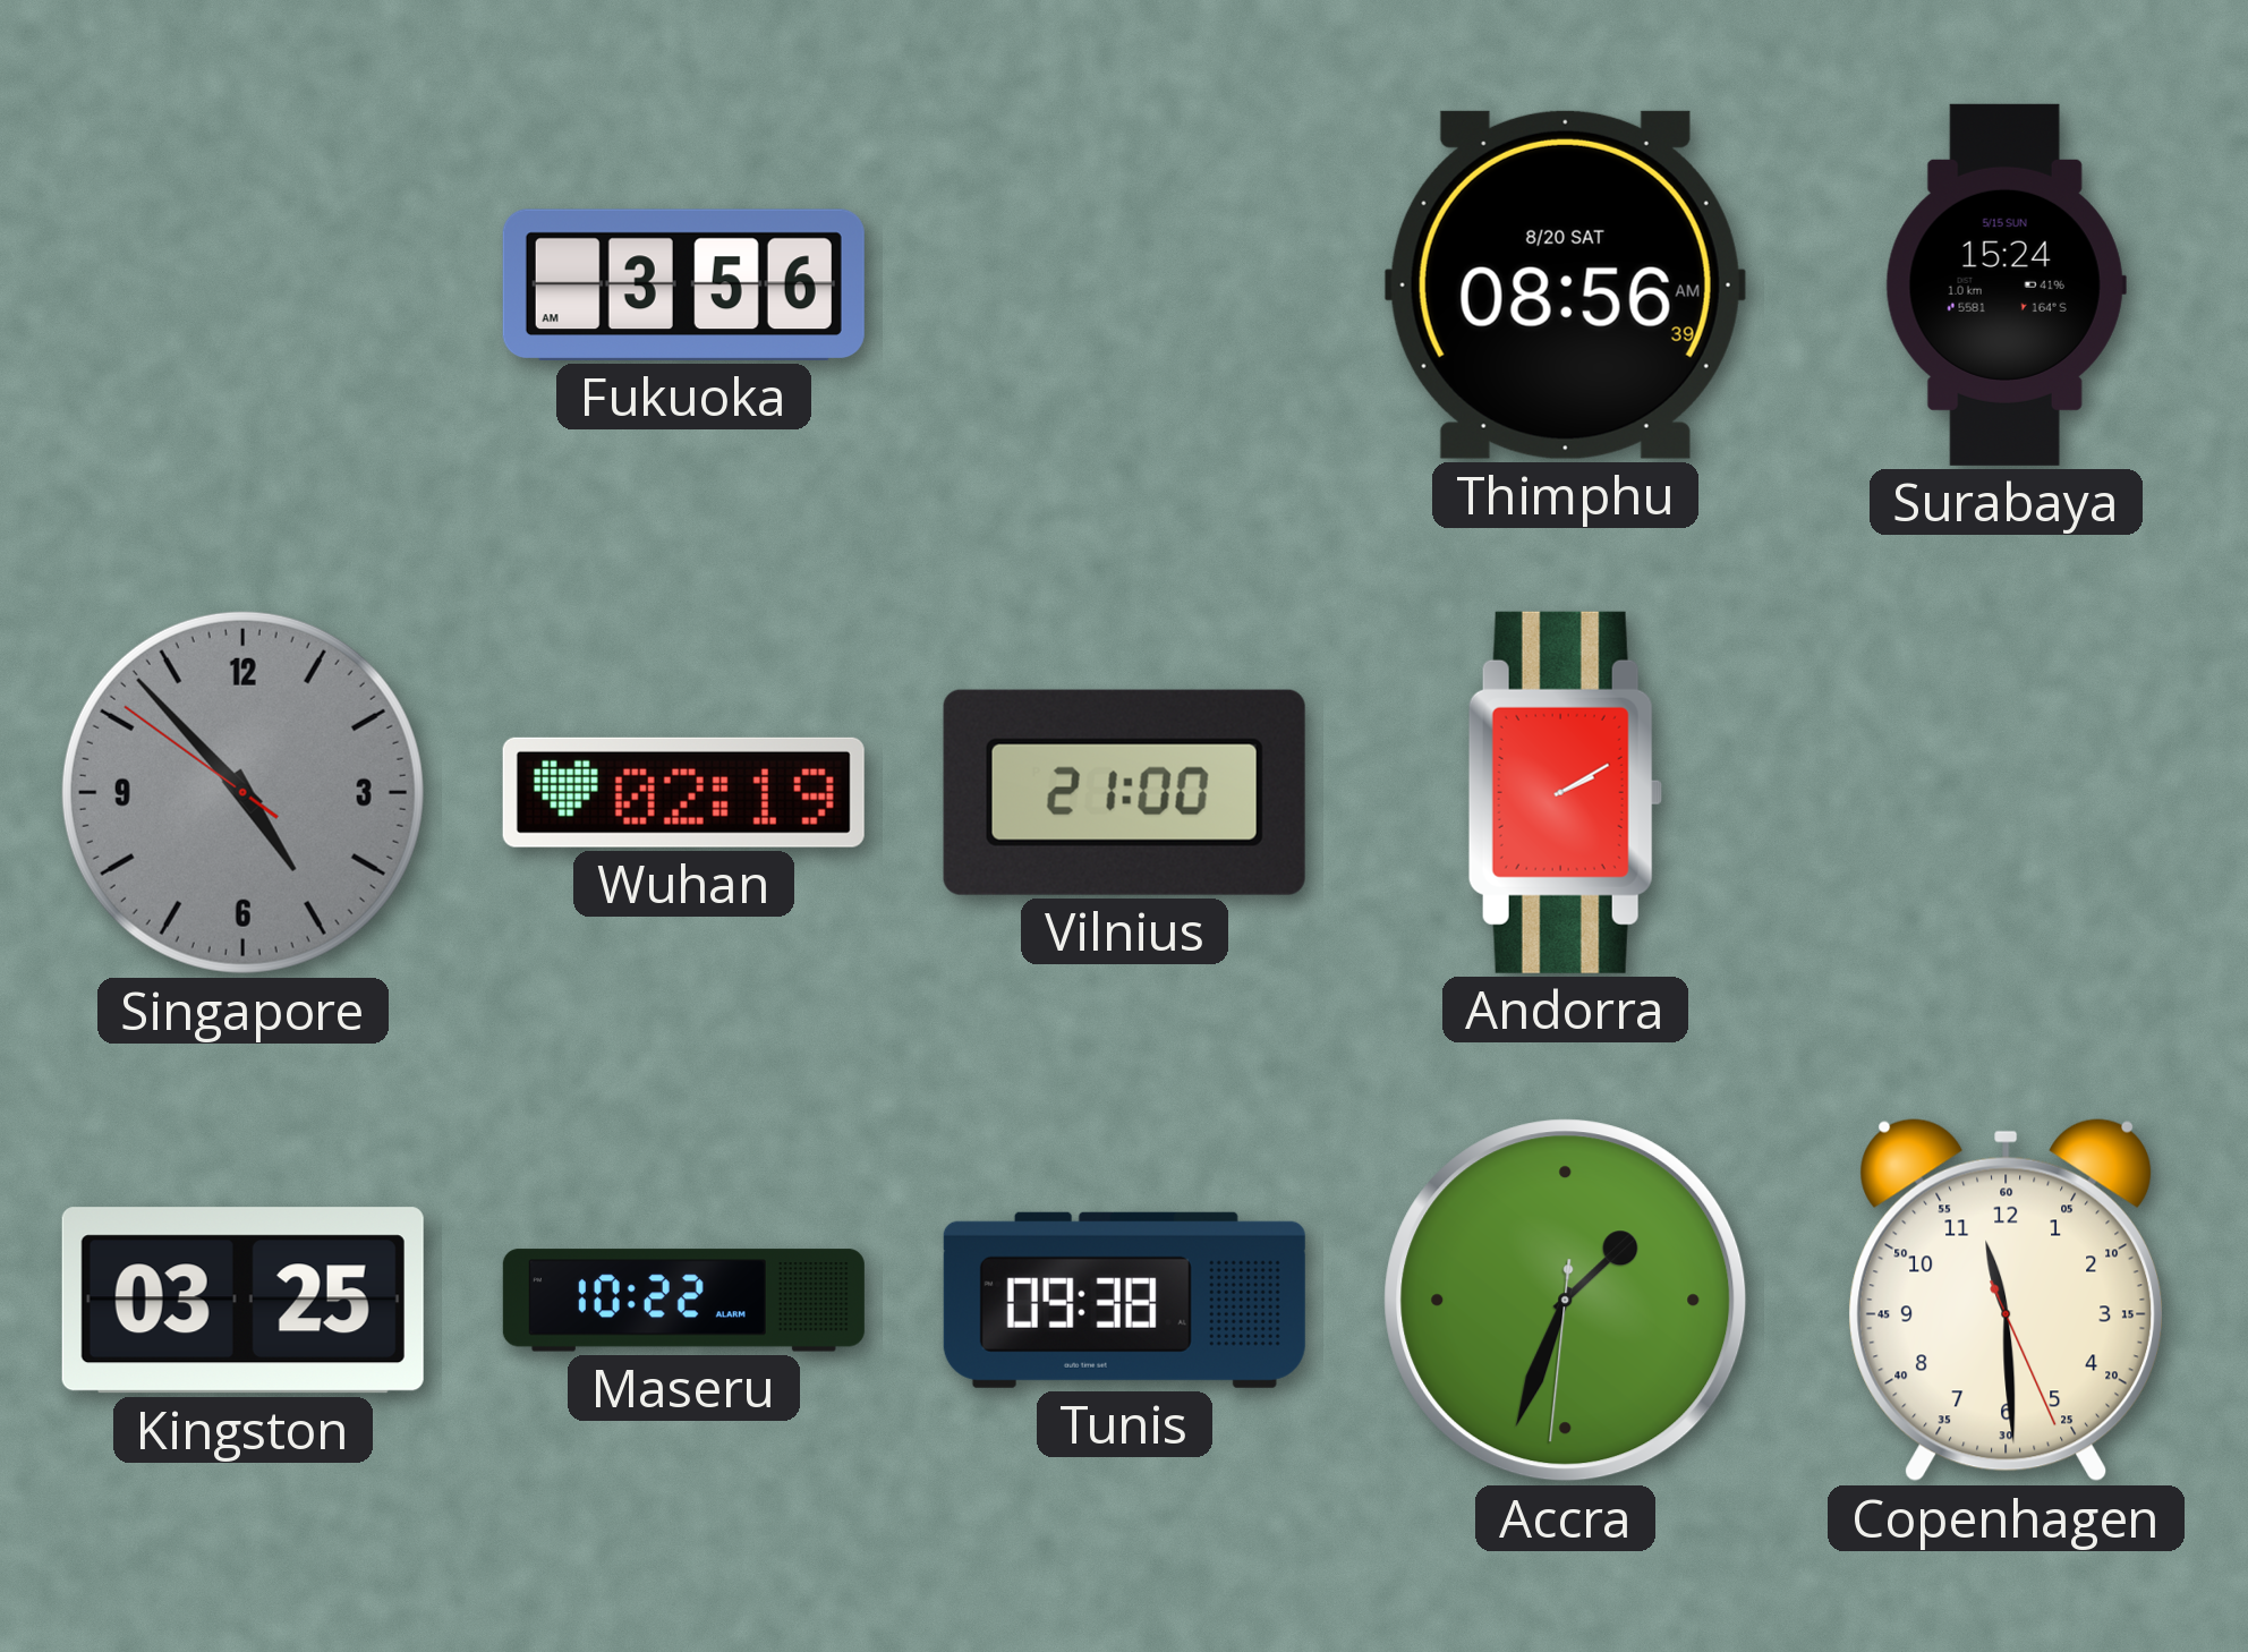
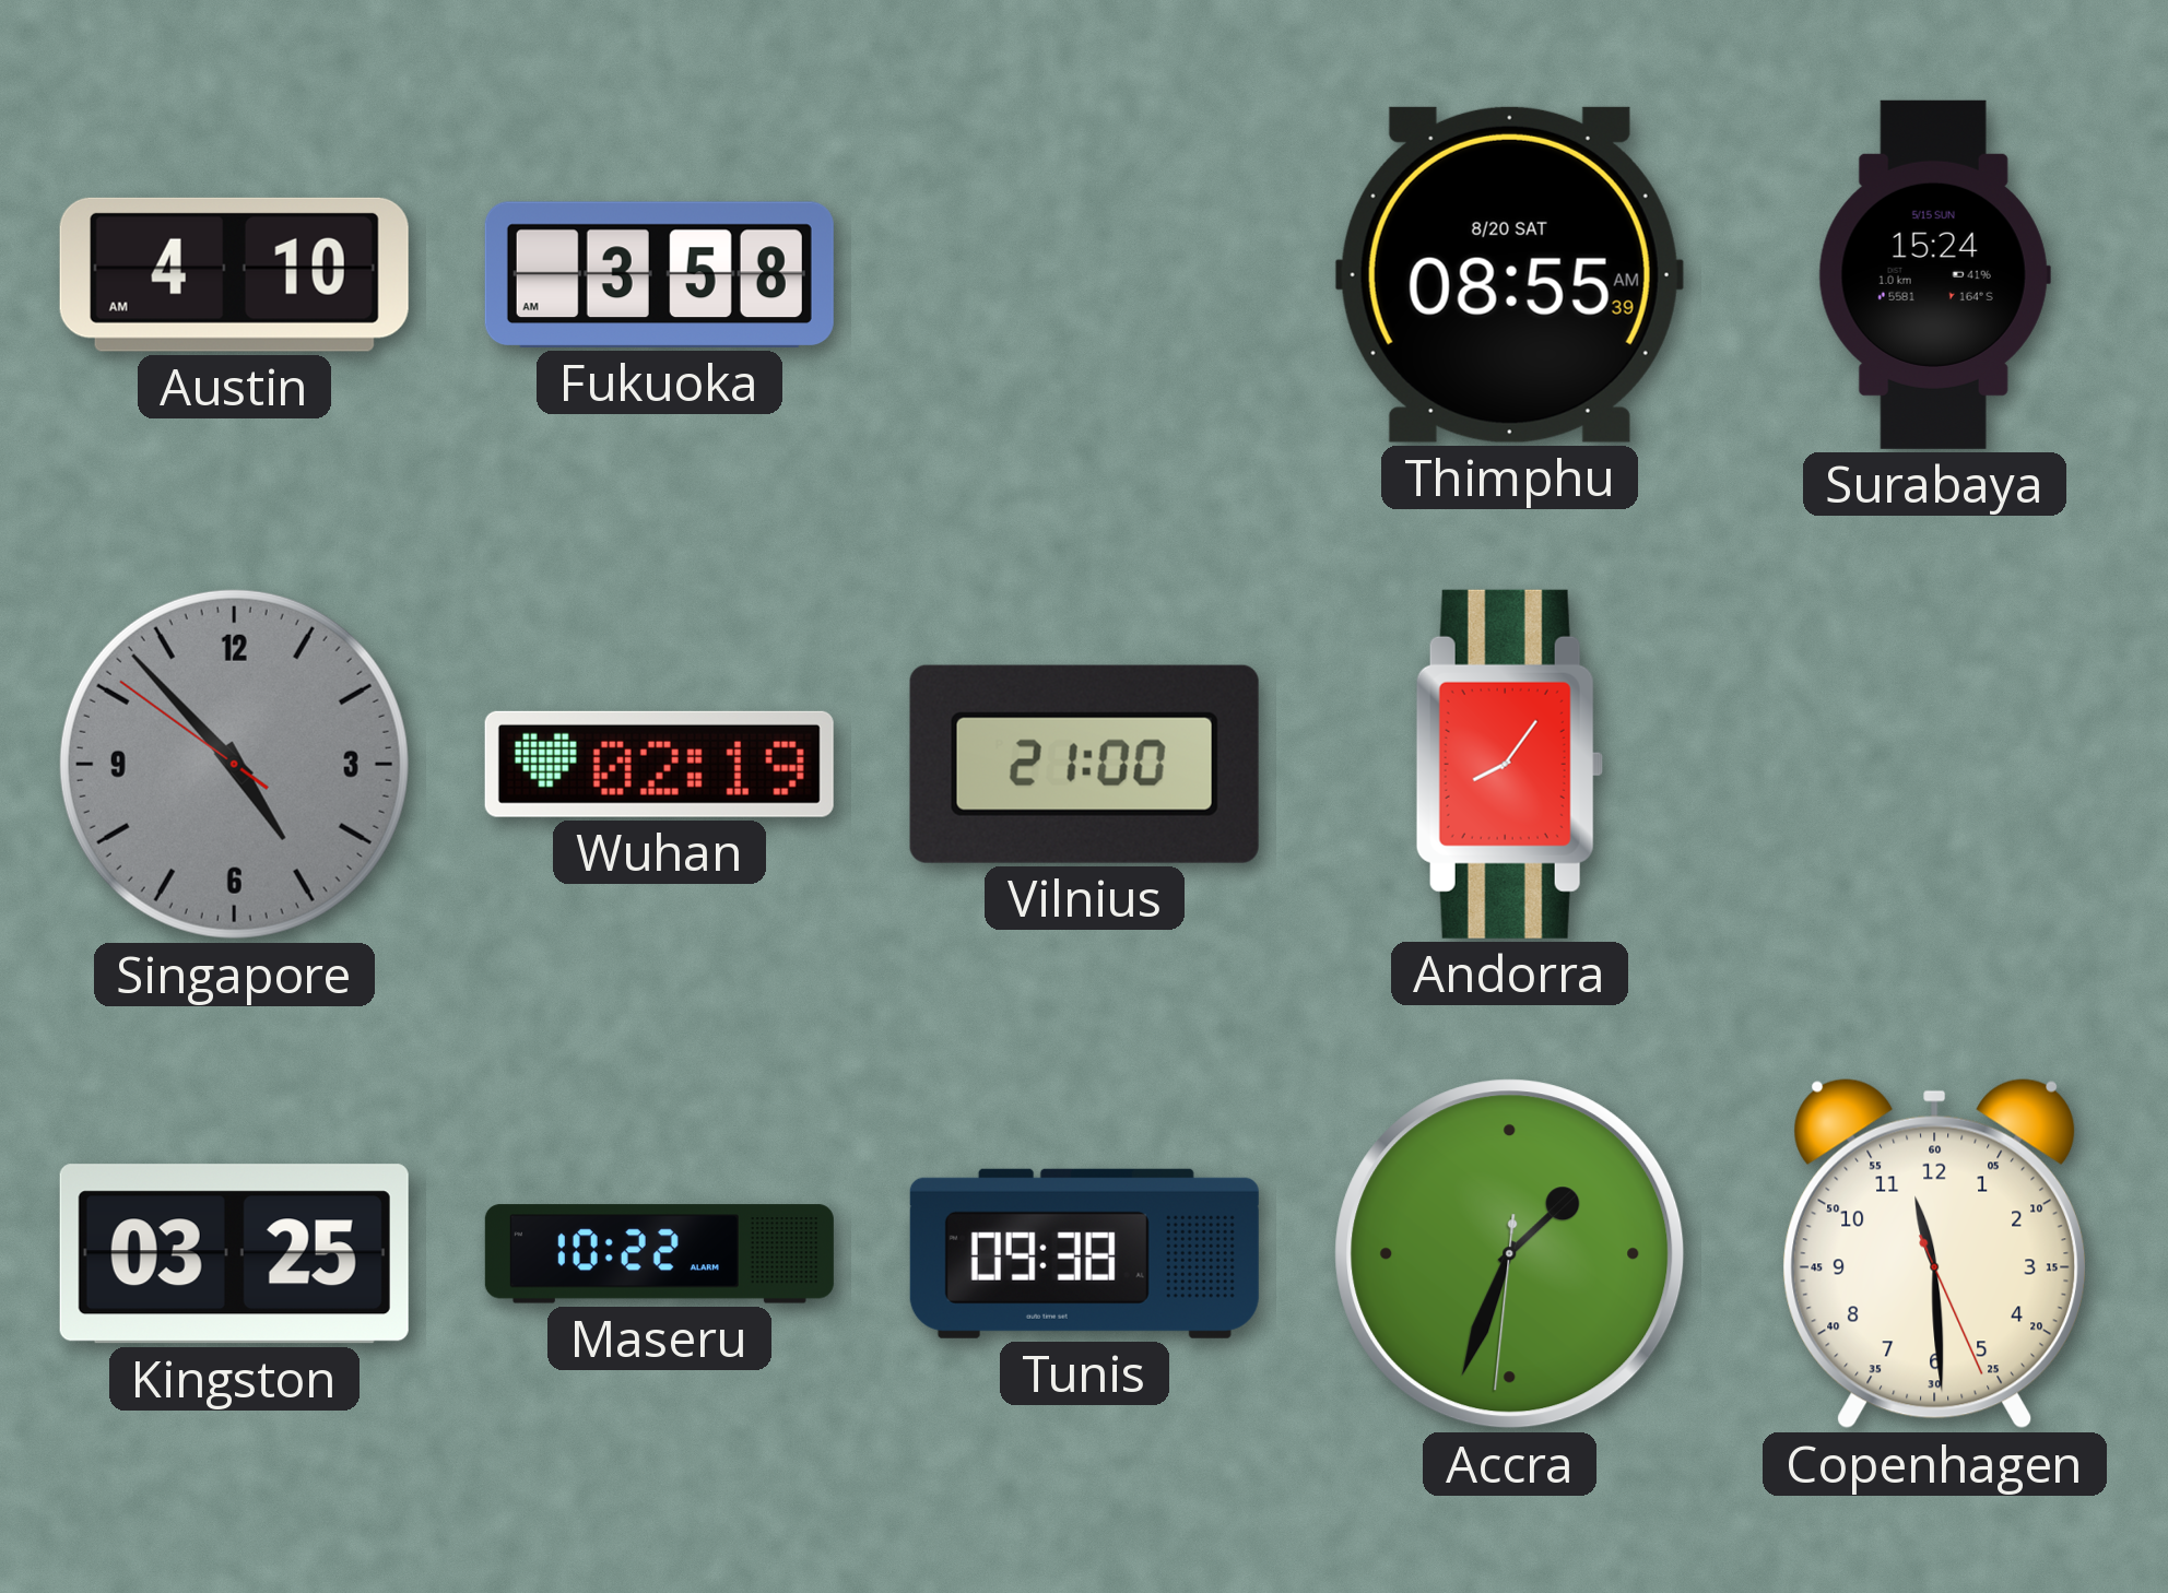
Austin: none -> 4:10 (234, 274)
Fukuoka: 3:56 -> 3:58 (659, 274)
Thimphu: 08:56 -> 08:55 (1509, 274)
Andorra: 2:10 -> 8:06 (1509, 764)
